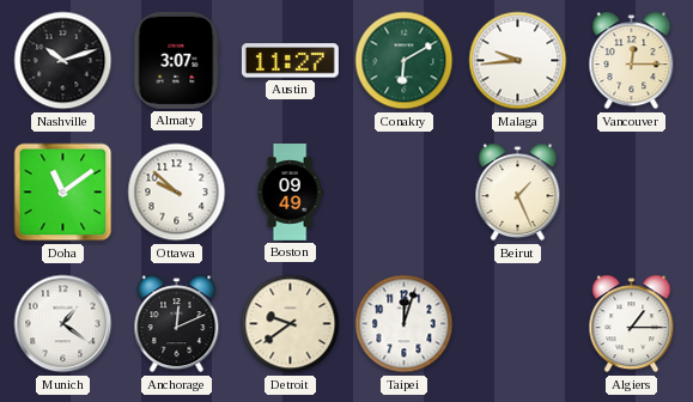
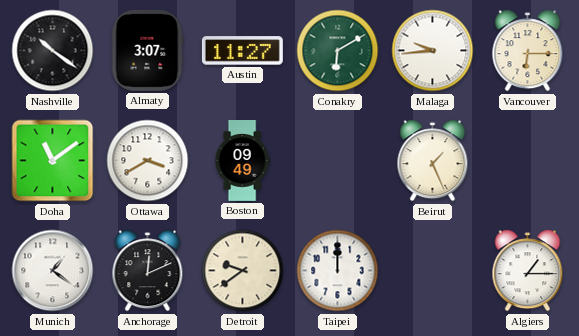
Nashville: 10:12 -> 10:21 (53, 51)
Vancouver: 12:15 -> 6:15 (528, 51)
Ottawa: 9:52 -> 3:40 (148, 161)
Taipei: 12:03 -> 12:00 (338, 271)
